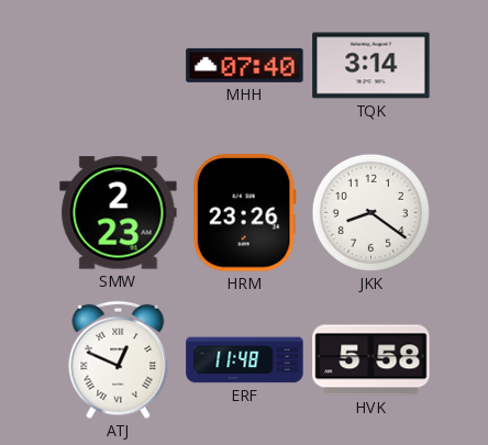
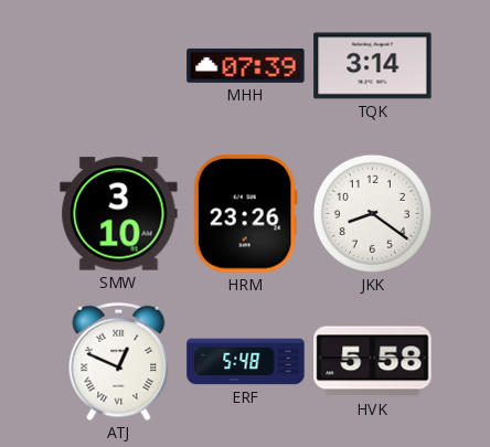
MHH: 07:40 -> 07:39 (246, 65)
SMW: 2:23 -> 3:10 (119, 214)
ERF: 11:48 -> 5:48 (246, 362)
